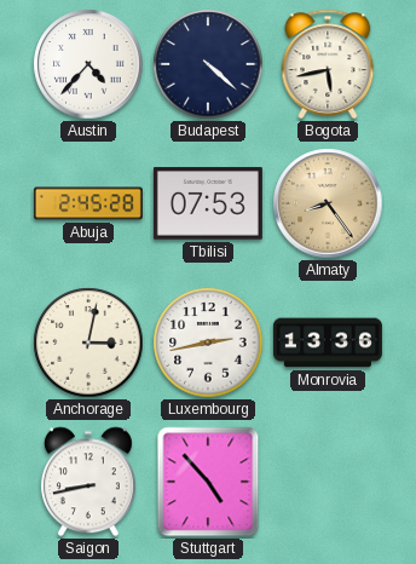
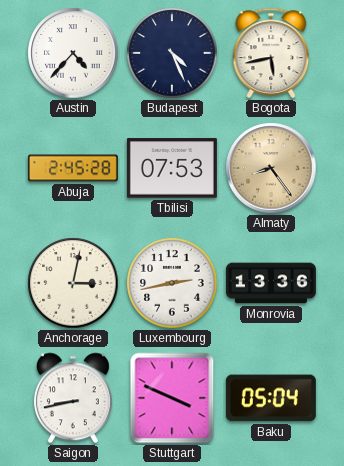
Budapest: 4:22 -> 4:26 (172, 53)
Stuttgart: 4:53 -> 3:49 (172, 398)
Baku: none -> 05:04 (271, 398)
